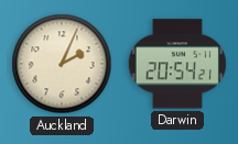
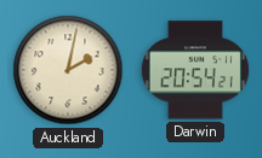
Auckland: 2:04 -> 2:02 (68, 70)
